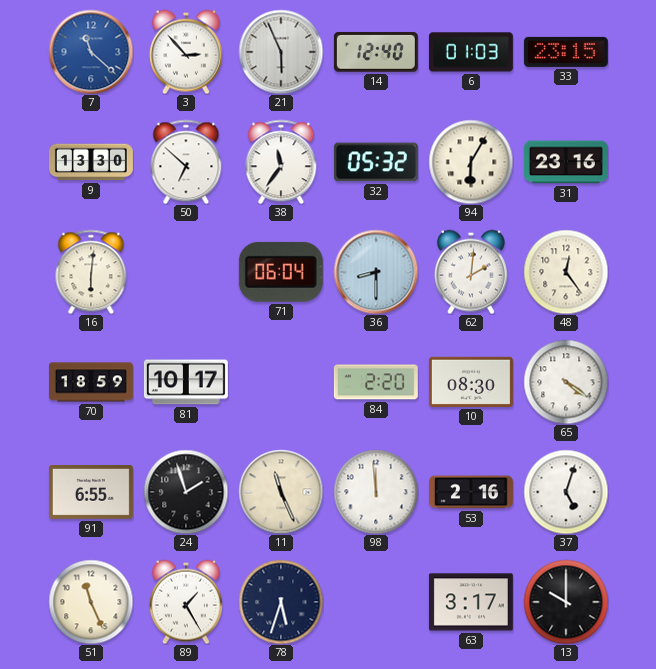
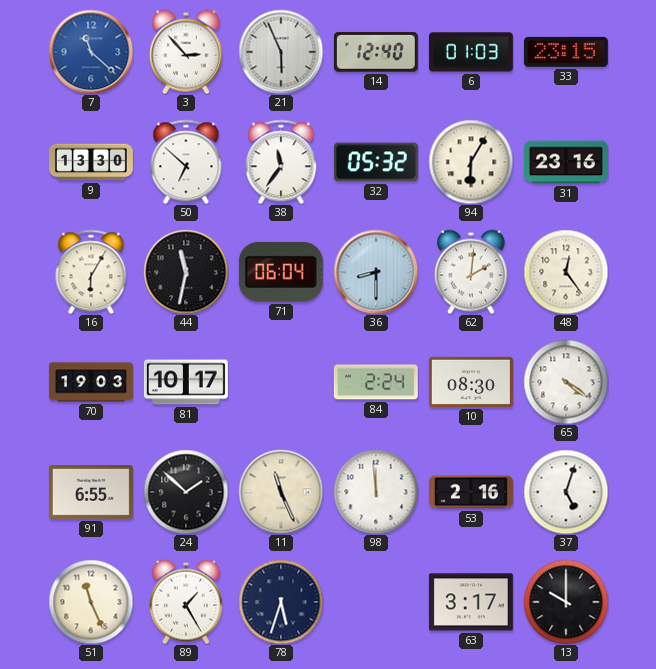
16: 6:01 -> 6:05 (91, 272)
44: none -> 11:32 (186, 272)
70: 18:59 -> 19:03 (91, 382)
84: 2:20 -> 2:24 (376, 382)
24: 1:57 -> 1:52 (186, 492)
